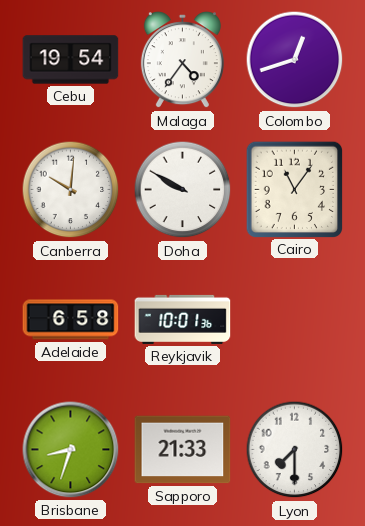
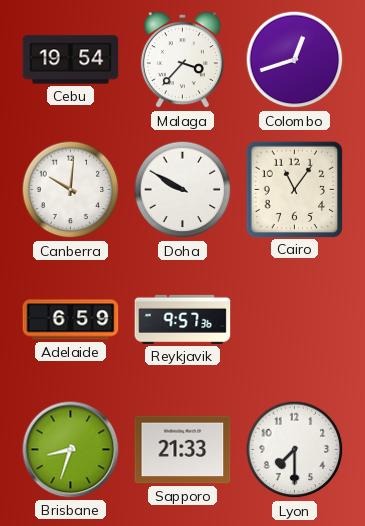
Malaga: 4:36 -> 3:37 (182, 60)
Adelaide: 6:58 -> 6:59 (71, 320)
Reykjavik: 10:01 -> 9:57 (183, 319)
